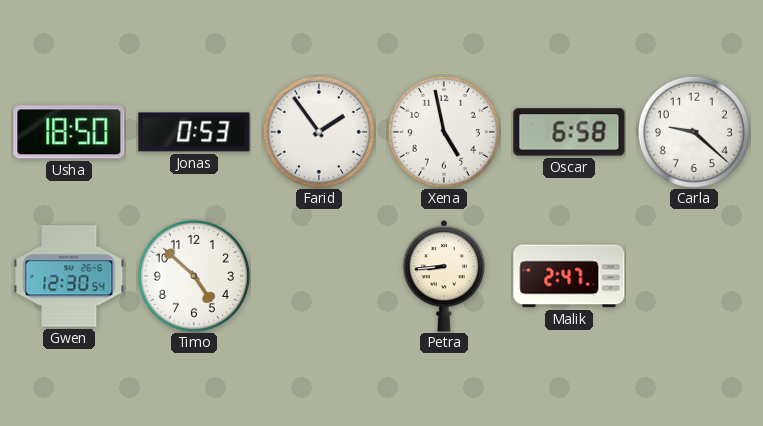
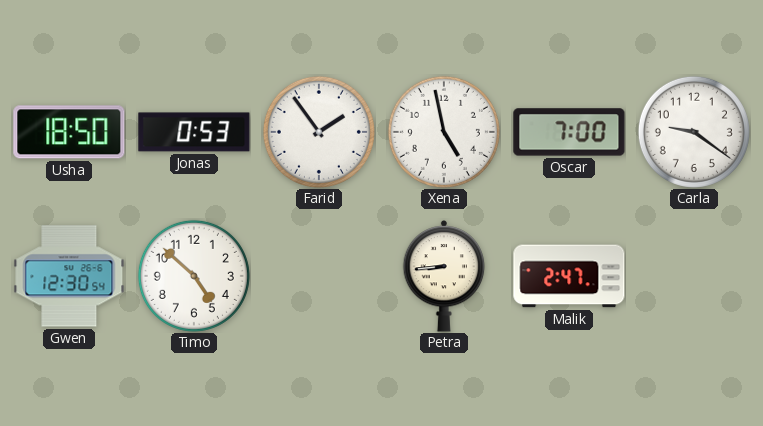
Oscar: 6:58 -> 7:00 (569, 132)
Carla: 9:22 -> 9:21 (694, 132)
